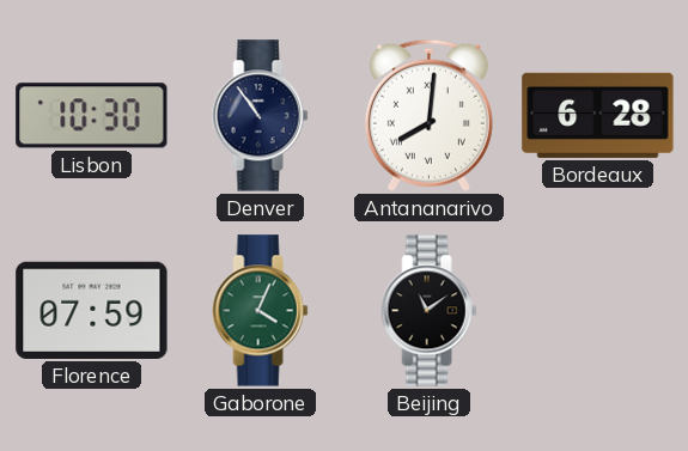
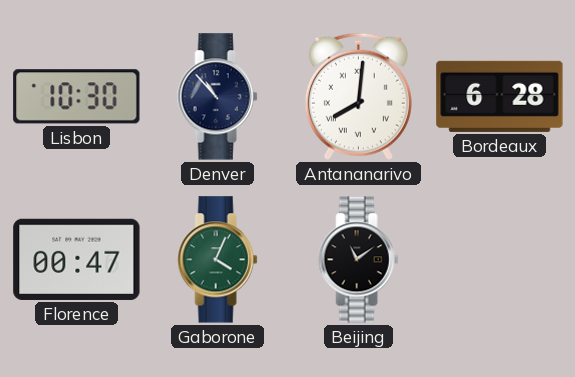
Denver: 10:54 -> 10:53 (218, 97)
Florence: 07:59 -> 00:47 (77, 259)
